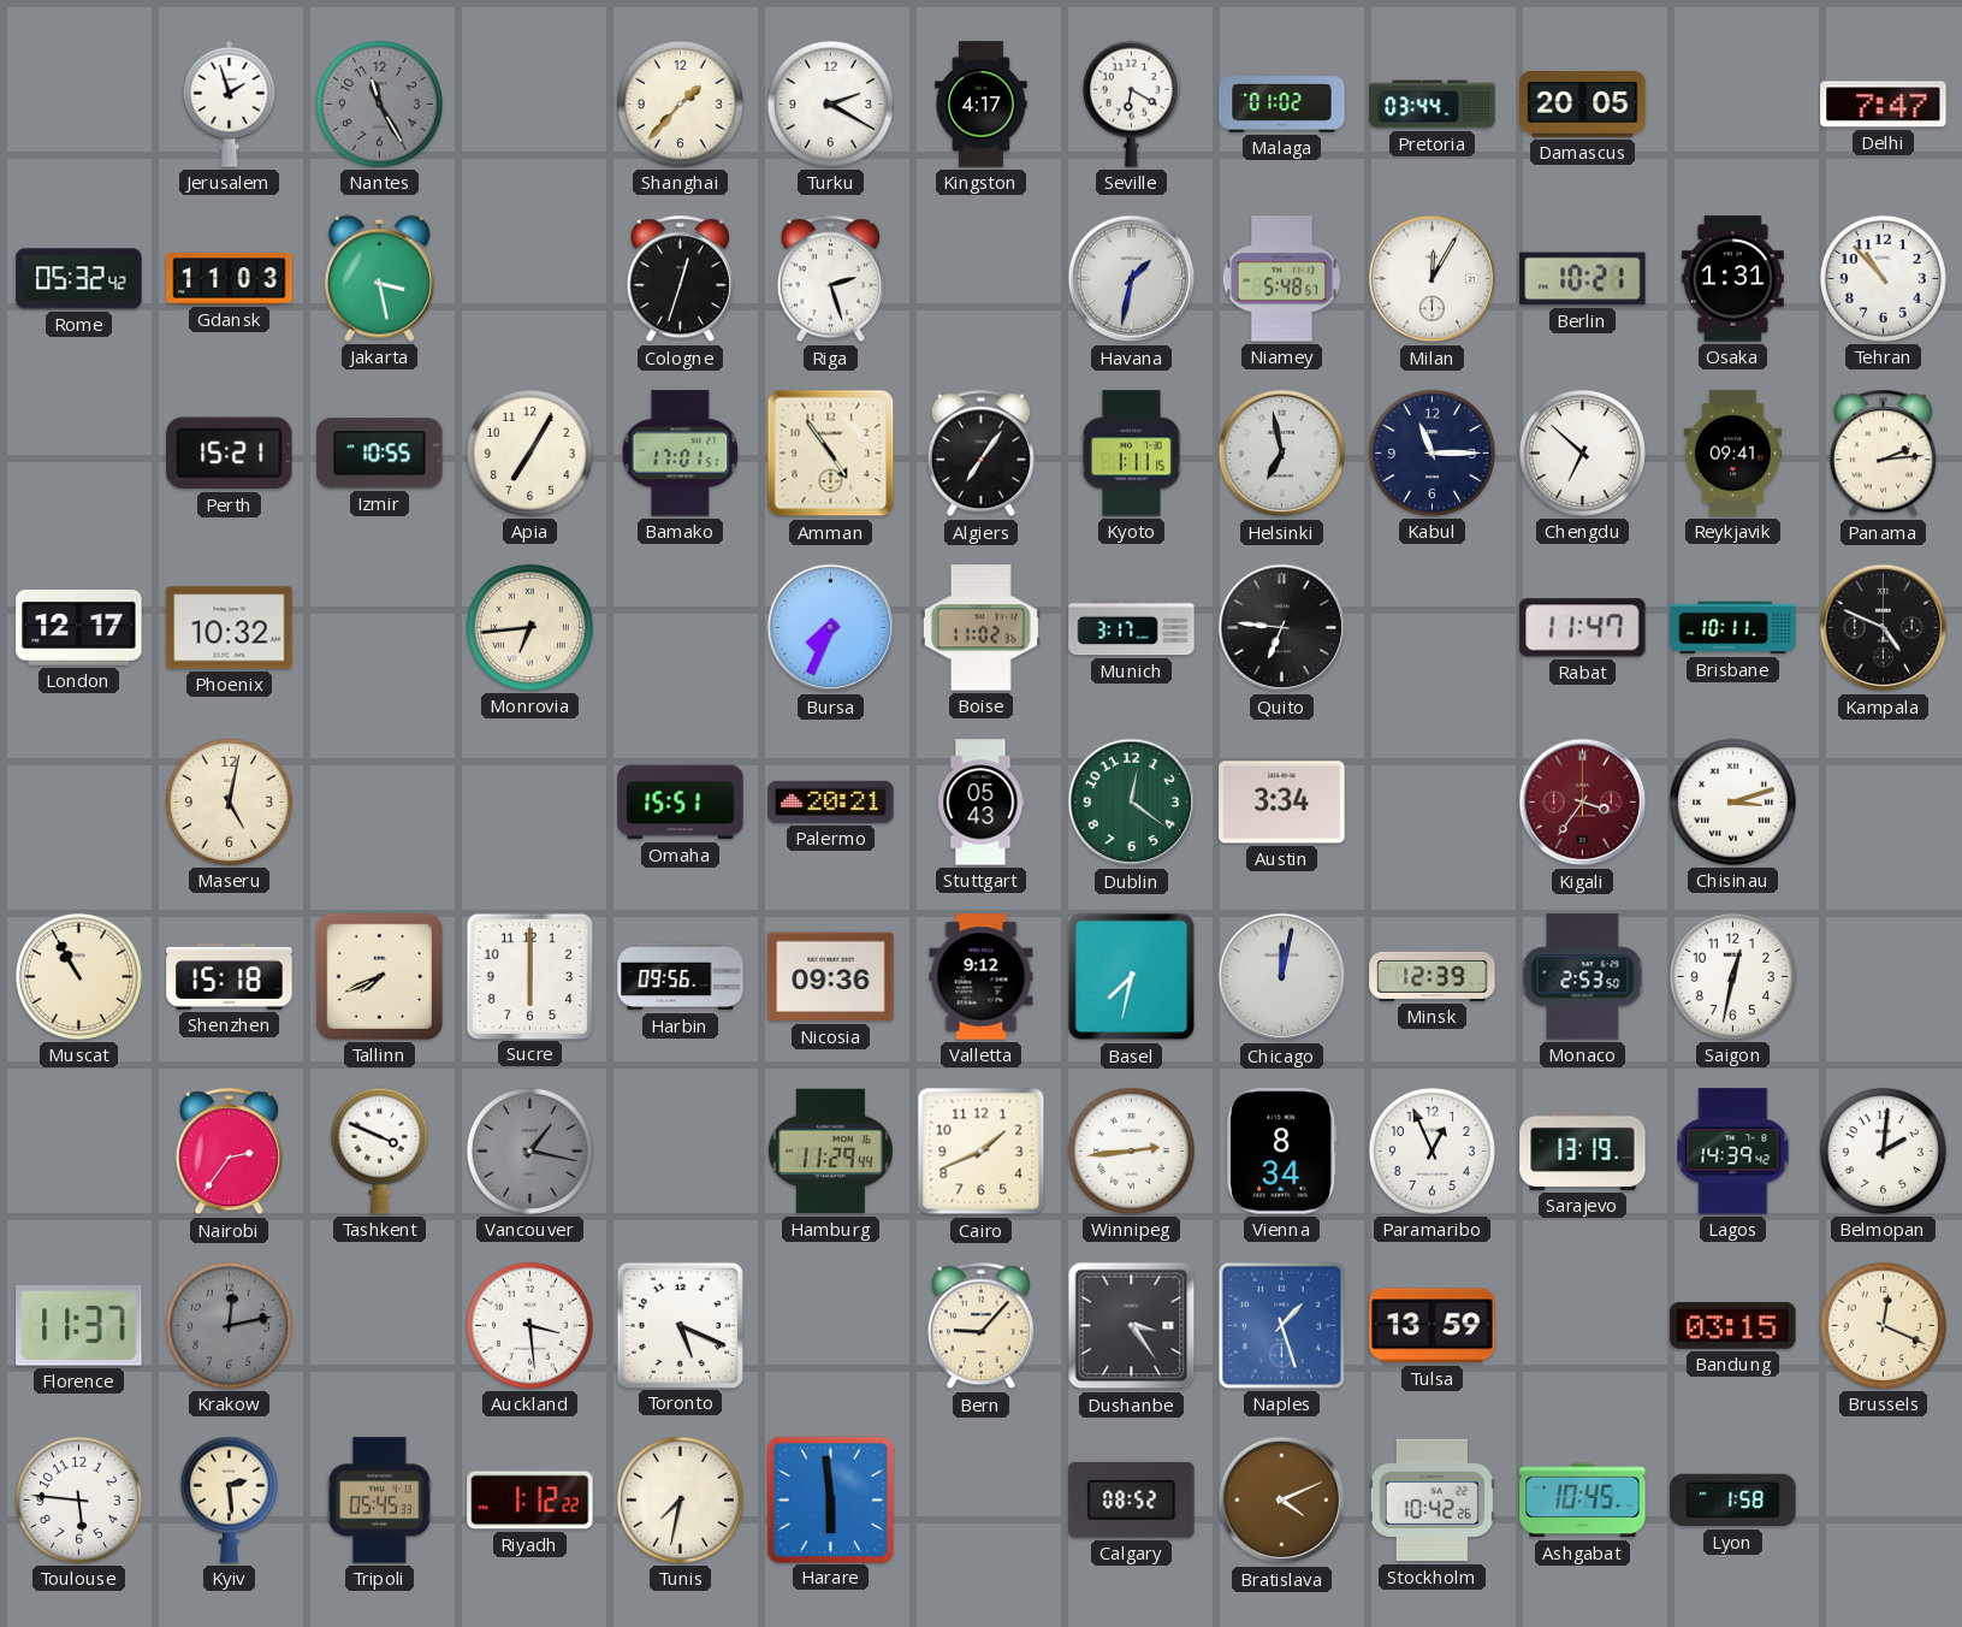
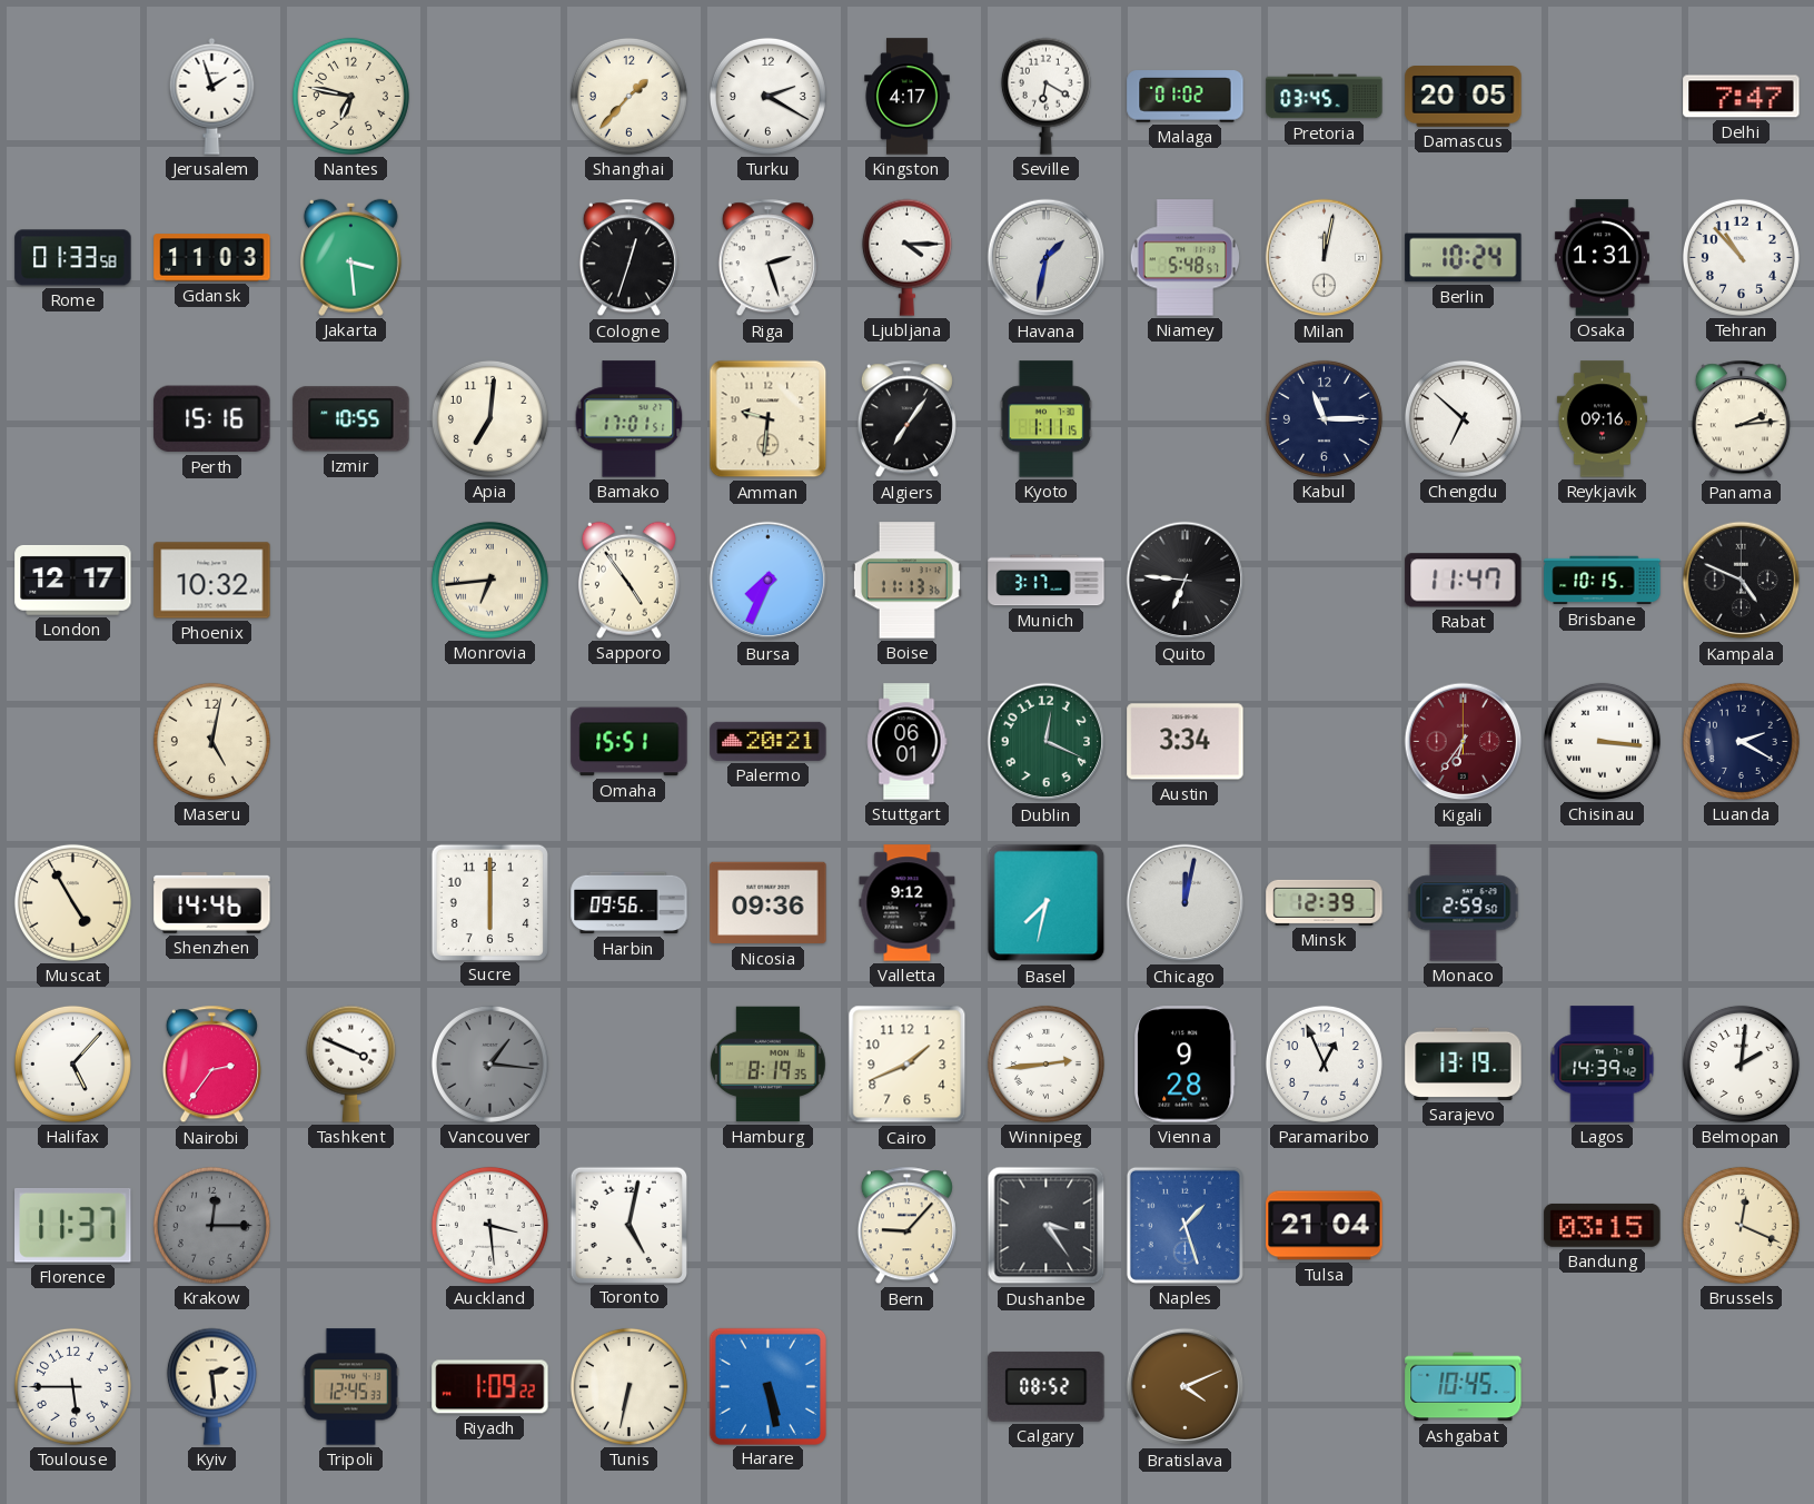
Nantes: 11:25 -> 6:47 (350, 96)
Nantes dial: grey -> cream (350, 96)
Pretoria: 03:44 -> 03:45 (1325, 97)
Rome: 05:32 -> 01:33 (73, 258)
Jakarta: 3:28 -> 3:29 (350, 257)
Ljubljana: none -> 4:15 (906, 257)
Milan: 12:05 -> 12:02 (1325, 258)
Berlin: 10:21 -> 10:24 (1464, 258)
Perth: 15:21 -> 15:16 (212, 419)
Apia: 7:05 -> 7:01 (489, 418)
Amman: 4:54 -> 9:31 (769, 419)
Helsinki: 6:58 -> none (1282, 454)
Reykjavik: 09:41 -> 09:16 (1602, 419)
Sapporo: none -> 4:54 (628, 580)
Boise: 11:02 -> 11:13 (906, 581)
Brisbane: 10:11 -> 10:15 (1603, 581)
Stuttgart: 05:43 -> 06:01 (908, 742)
Dublin: 12:21 -> 12:19 (1047, 742)
Kigali: 3:36 -> 6:36 (1464, 742)
Chisinau: 3:12 -> 3:16 (1602, 741)
Luanda: none -> 2:20 (1741, 741)
Muscat: 10:55 -> 4:55 (72, 902)
Shenzhen: 15:18 -> 14:46 (212, 903)
Tallinn: 7:41 -> none (379, 976)
Monaco: 2:53 -> 2:59 (1464, 903)
Saigon: 12:32 -> none (1732, 976)
Halifax: none -> 5:07 (72, 1063)
Vancouver: 1:17 -> 1:16 (489, 1063)
Hamburg: 11:29 -> 8:19 (767, 1065)
Vienna: 8:34 -> 9:28 (1186, 1065)
Krakow: 12:13 -> 12:15 (211, 1225)
Toronto: 5:19 -> 5:02 (628, 1225)
Tulsa: 13:59 -> 21:04 (1325, 1226)
Toulouse: 5:46 -> 5:45 (72, 1386)
Tripoli: 05:45 -> 12:45 (350, 1387)
Riyadh: 1:12 -> 1:09 (490, 1387)
Tunis: 7:32 -> 6:32 (628, 1386)
Harare: 5:59 -> 5:28 (767, 1386)
Stockholm: 10:42 -> none (1432, 1501)
Lyon: 1:58 -> none (1733, 1501)
